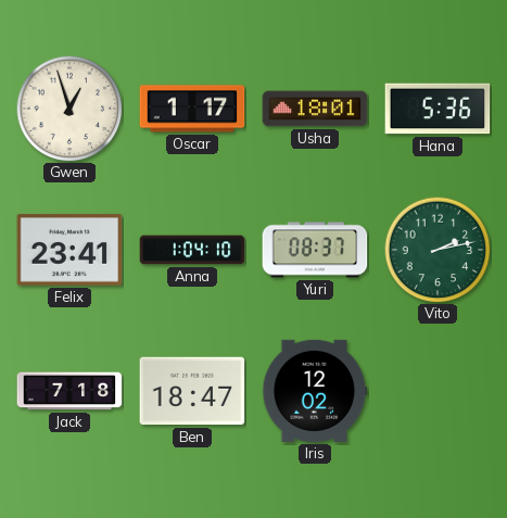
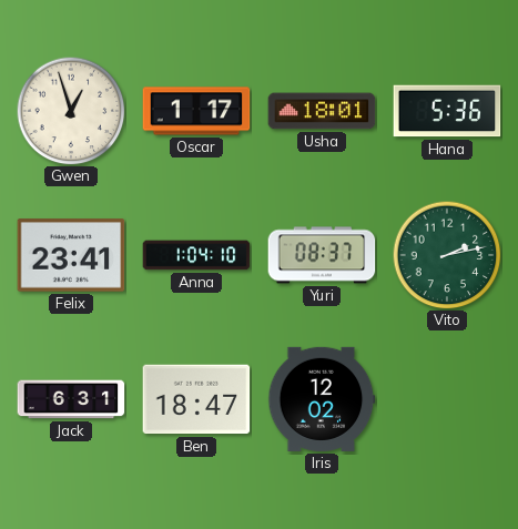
Jack: 7:18 -> 6:31 (71, 399)
